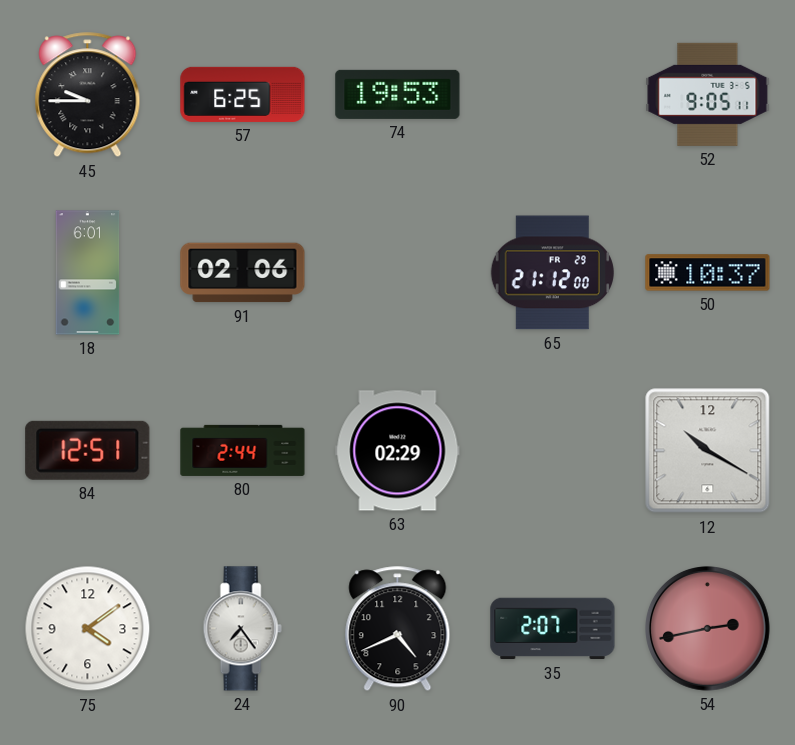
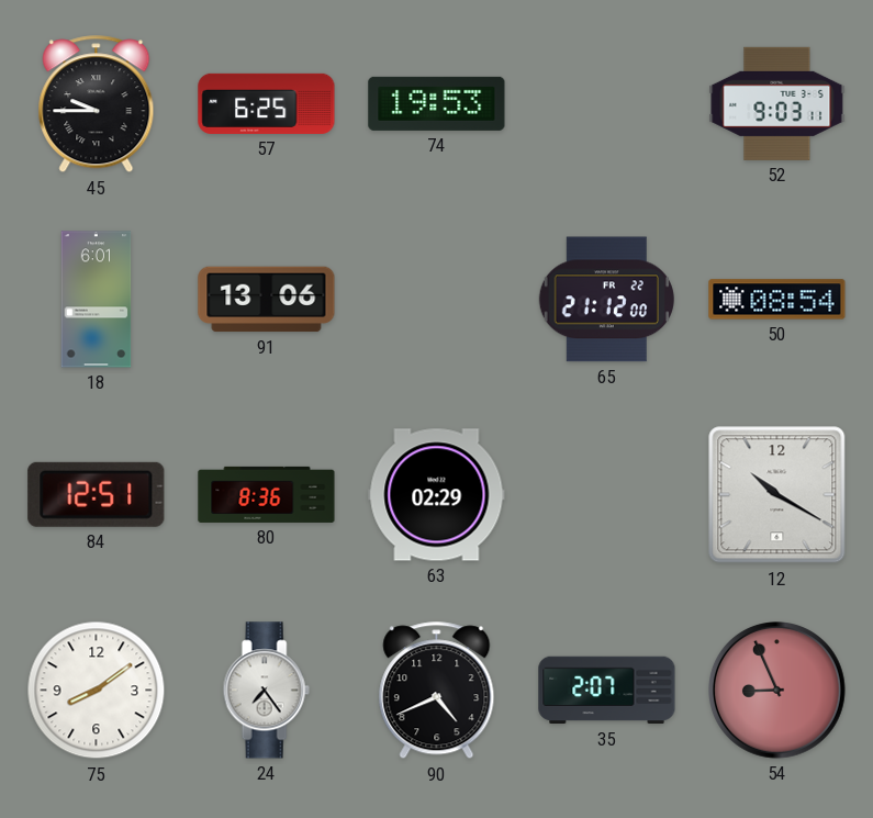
52: 9:05 -> 9:03 (777, 103)
91: 02:06 -> 13:06 (267, 300)
65 date: FR 29 -> FR 22 (606, 300)
50: 10:37 -> 08:54 (777, 300)
80: 2:44 -> 8:36 (267, 494)
75: 4:09 -> 8:09 (97, 691)
54: 2:43 -> 8:56 (777, 691)
